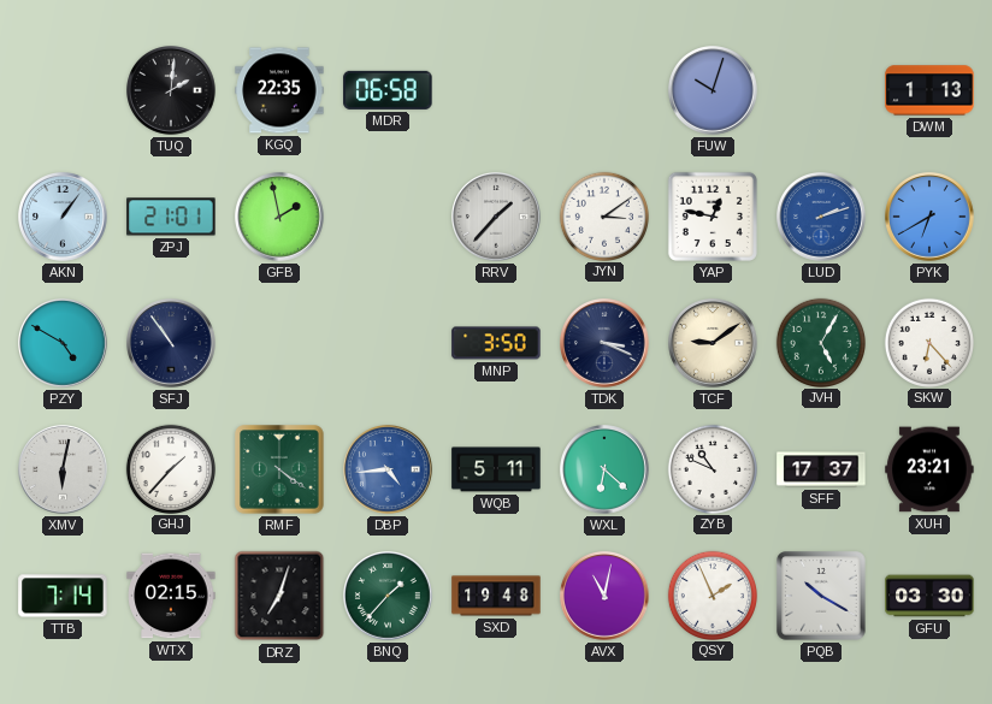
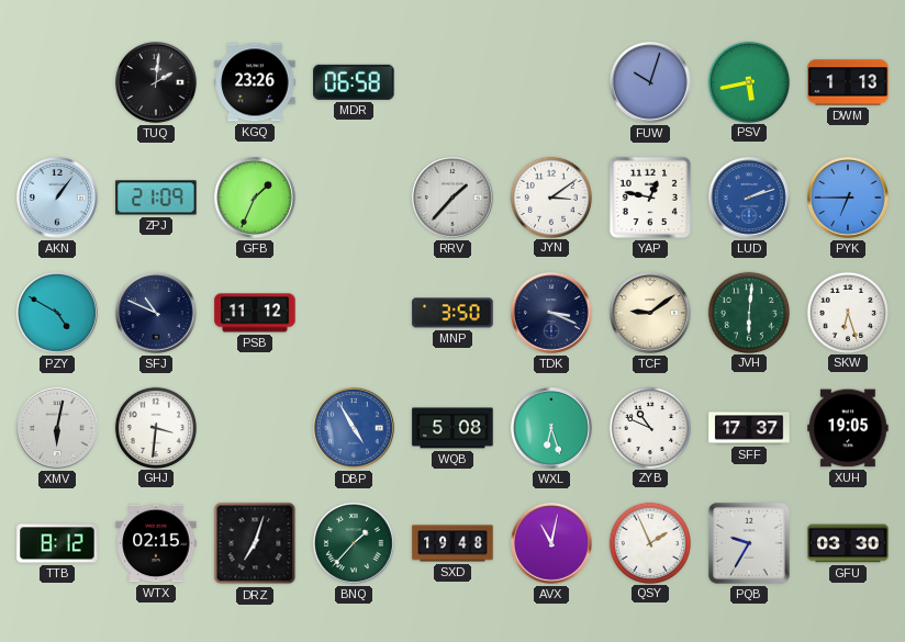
KGQ: 22:35 -> 23:26 (255, 82)
PSV: none -> 5:43 (748, 81)
ZPJ: 21:01 -> 21:09 (156, 198)
GFB: 1:58 -> 1:34 (256, 199)
PYK: 6:40 -> 6:45 (849, 199)
SFJ: 10:54 -> 10:49 (157, 314)
PSB: none -> 11:12 (255, 313)
JVH: 5:05 -> 6:01 (748, 312)
SKW: 6:23 -> 6:27 (847, 312)
GHJ: 1:37 -> 3:31 (155, 427)
RMF: 4:21 -> none (279, 469)
DBP: 4:44 -> 4:55 (355, 429)
WQB: 5:11 -> 5:08 (452, 428)
WXL: 6:22 -> 6:27 (552, 429)
XUH: 23:21 -> 19:05 (848, 428)
TTB: 7:14 -> 8:12 (57, 543)
PQB: 10:20 -> 9:35 (749, 543)
